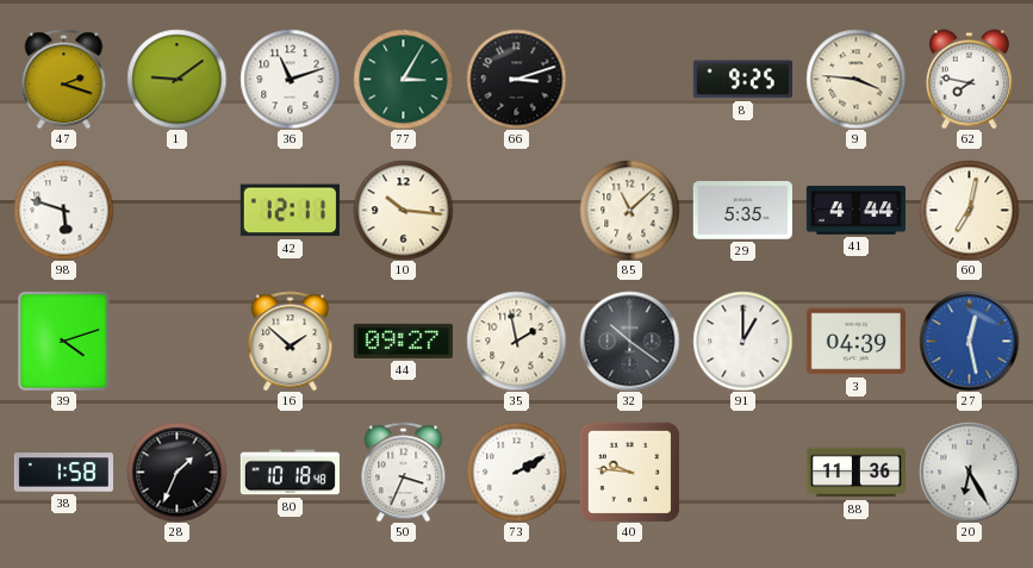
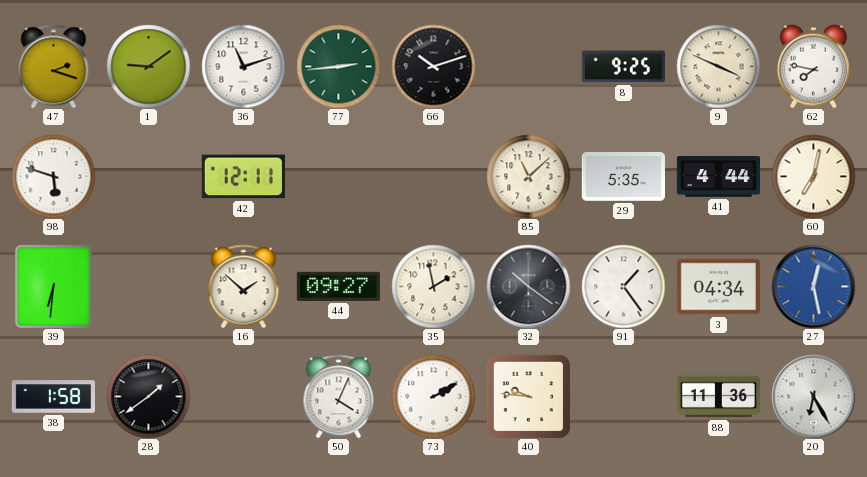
77: 3:05 -> 2:44 (338, 66)
66: 3:12 -> 10:12 (433, 66)
9: 3:46 -> 3:49 (718, 66)
10: 10:16 -> none (403, 210)
39: 4:12 -> 6:31 (53, 286)
91: 1:00 -> 1:24 (623, 286)
3: 04:39 -> 04:34 (718, 287)
28: 1:34 -> 1:39 (148, 396)
80: 10:18 -> none (290, 473)
50: 3:34 -> 4:04 (339, 396)
